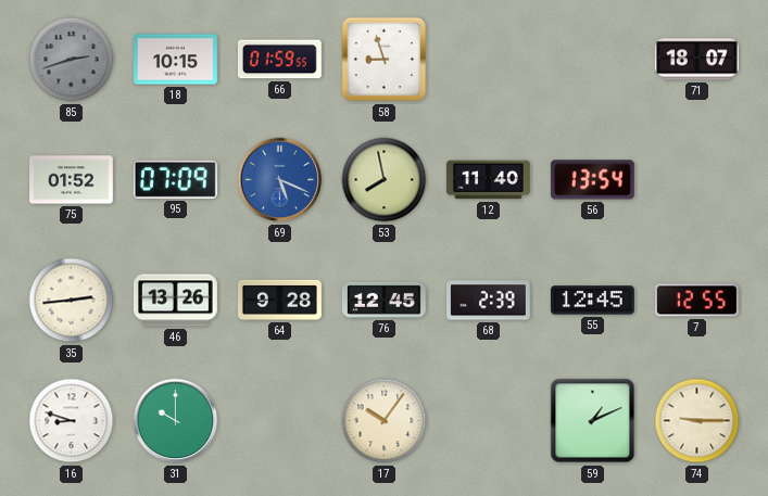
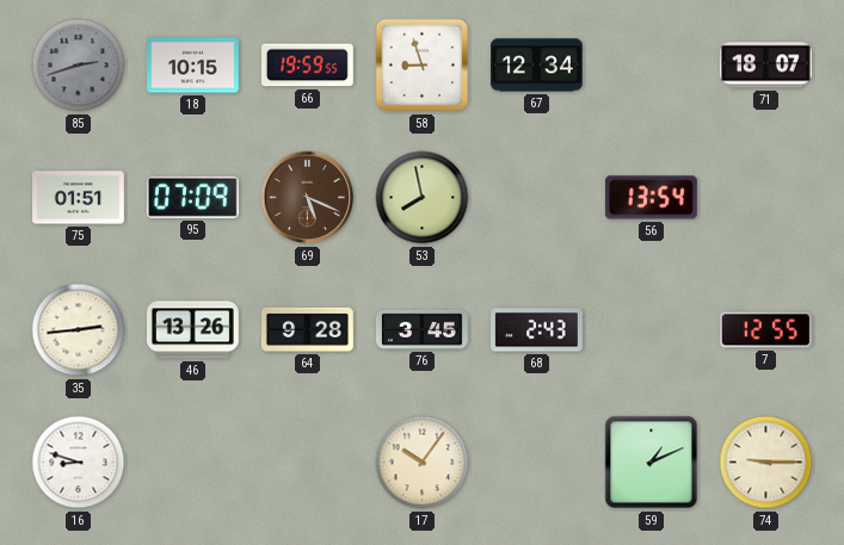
66: 01:59 -> 19:59 (307, 66)
67: none -> 12:34 (536, 66)
75: 01:52 -> 01:51 (79, 198)
69 dial: blue -> brown (308, 198)
12: 11:40 -> none (489, 180)
76: 12:45 -> 3:45 (423, 329)
68: 2:39 -> 2:43 (537, 330)
55: 12:45 -> none (592, 301)
31: 10:00 -> none (176, 421)
